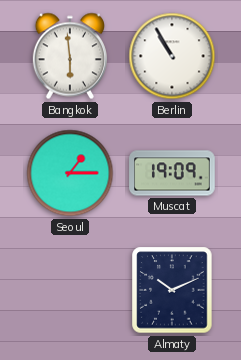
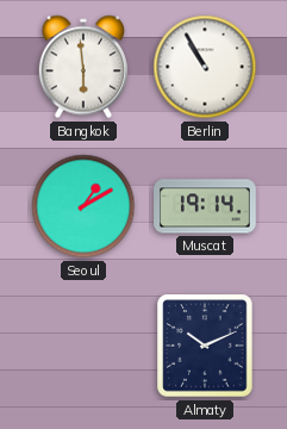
Seoul: 1:15 -> 1:10 (83, 206)
Muscat: 19:09 -> 19:14 (205, 206)
